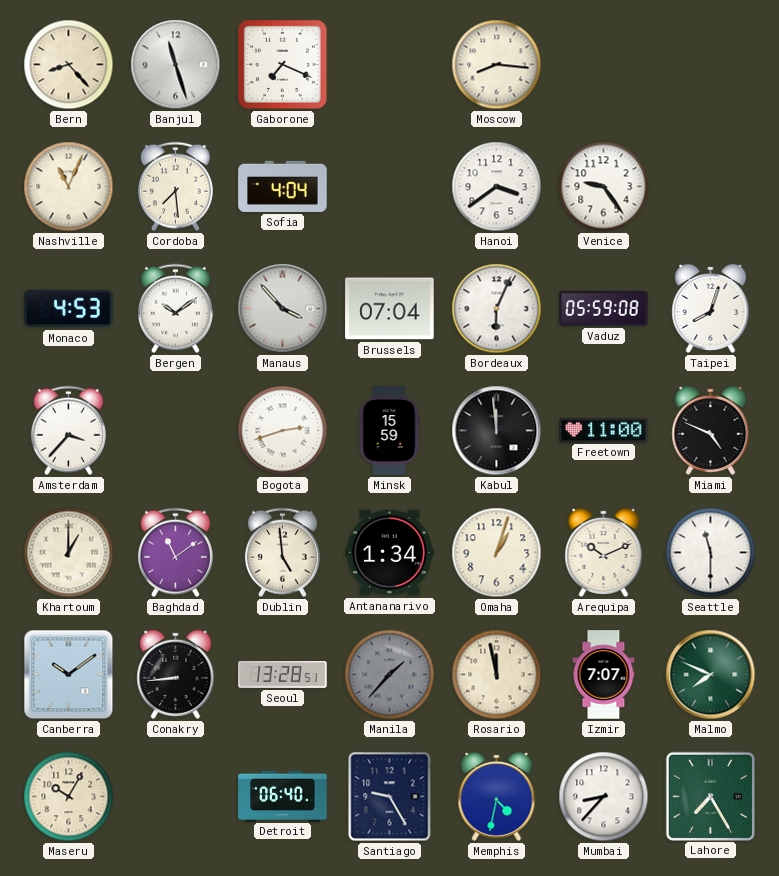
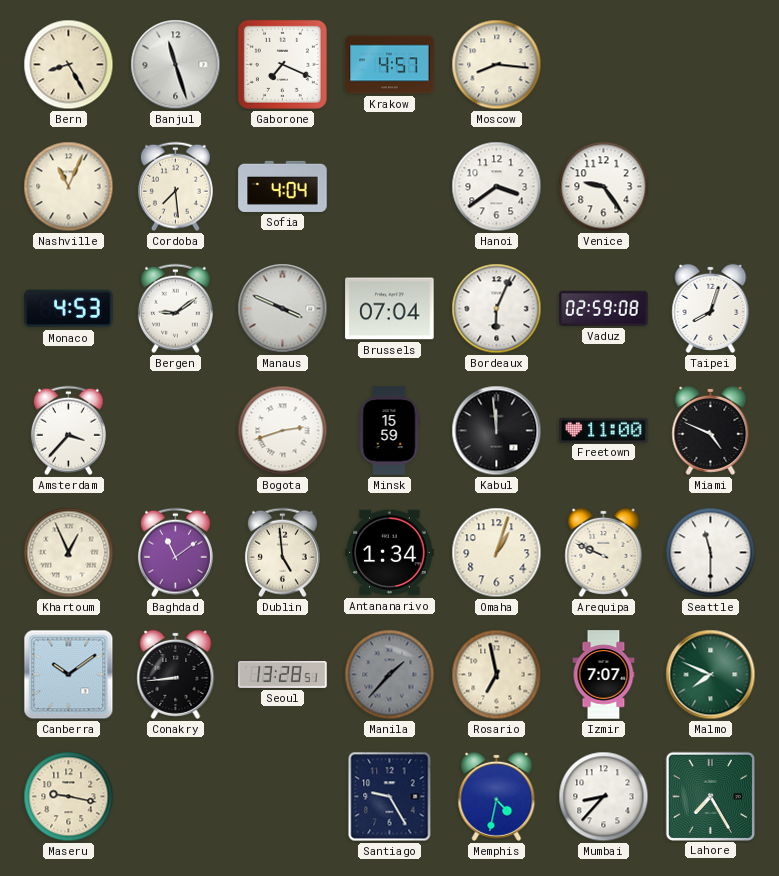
Bern: 8:23 -> 8:25 (69, 65)
Krakow: none -> 4:57 (390, 65)
Bergen: 10:09 -> 9:09 (175, 309)
Manaus: 3:53 -> 3:49 (283, 309)
Vaduz: 05:59 -> 02:59 (604, 308)
Khartoum: 1:00 -> 12:56 (69, 553)
Arequipa: 10:11 -> 9:49 (604, 552)
Rosario: 11:58 -> 6:58 (497, 675)
Maseru: 10:05 -> 9:17 (69, 797)
Detroit: 06:40 -> none (283, 796)
